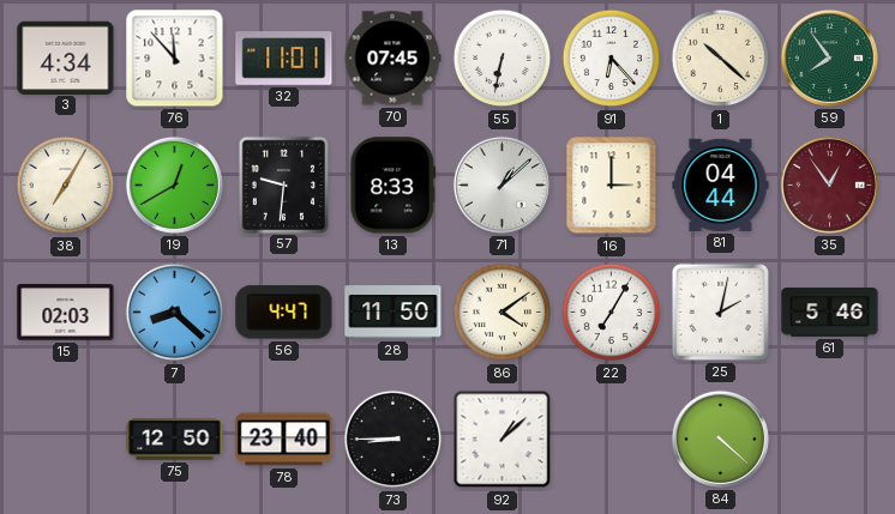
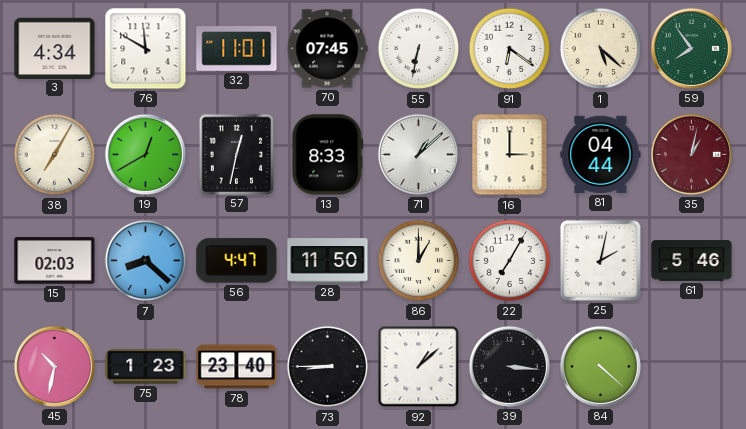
76: 11:53 -> 11:50 (146, 49)
91: 6:23 -> 6:21 (510, 49)
1: 10:22 -> 5:22 (601, 49)
57: 9:31 -> 12:32 (236, 154)
35: 12:54 -> 1:02 (691, 154)
86: 4:09 -> 1:00 (419, 261)
45: none -> 10:32 (54, 366)
75: 12:50 -> 1:23 (146, 367)
39: none -> 3:16 (509, 366)
